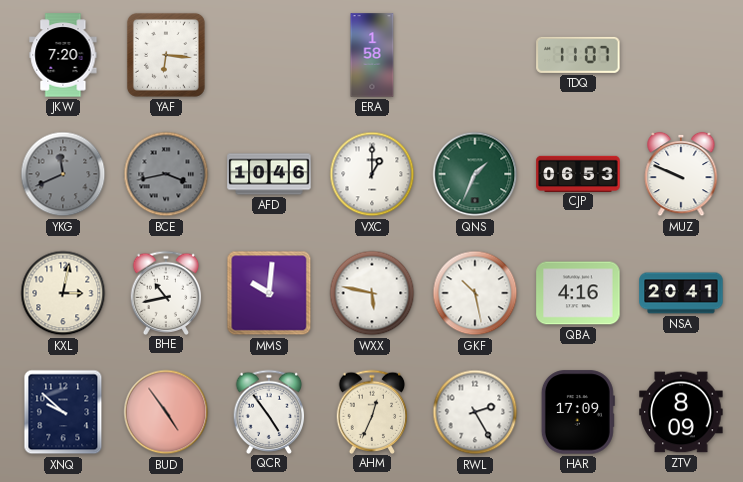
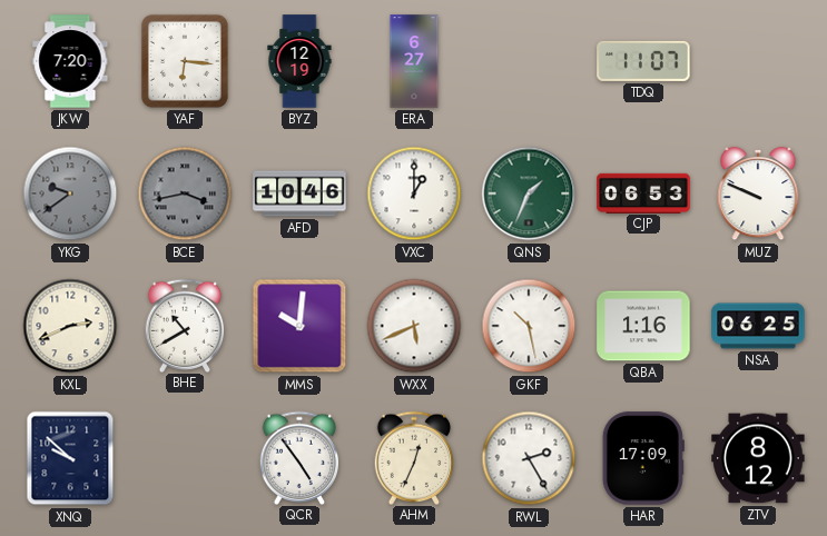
BYZ: none -> 12:19 (299, 61)
ERA: 1:58 -> 6:27 (414, 61)
YKG: 11:41 -> 9:39 (70, 193)
KXL: 3:02 -> 2:41 (70, 326)
BHE: 10:43 -> 10:40 (185, 325)
WXX: 5:47 -> 5:41 (414, 326)
QBA: 4:16 -> 1:16 (643, 326)
NSA: 20:41 -> 06:25 (758, 326)
BUD: 4:54 -> none (166, 412)
ZTV: 8:09 -> 8:12 (758, 458)
